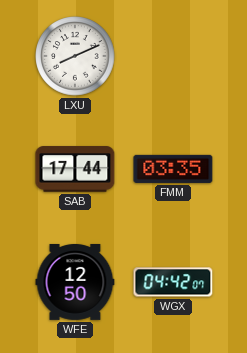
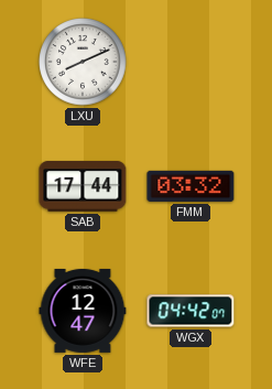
FMM: 03:35 -> 03:32 (191, 186)
WFE: 12:50 -> 12:47 (83, 311)
